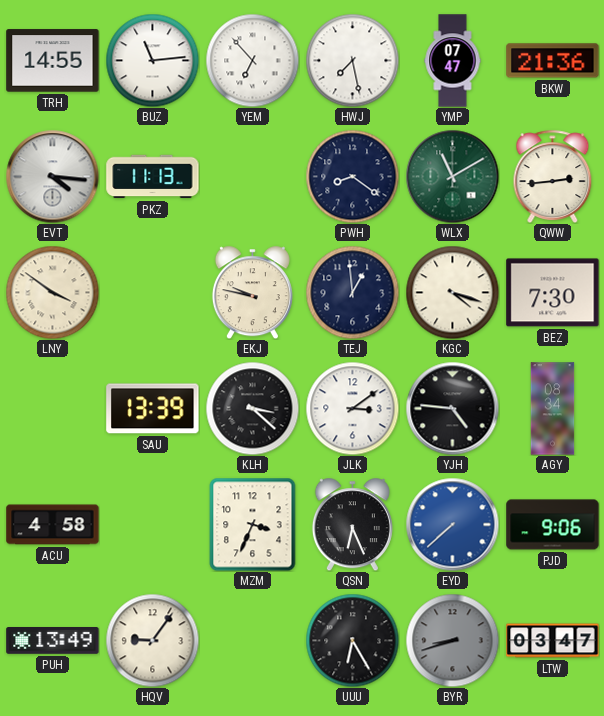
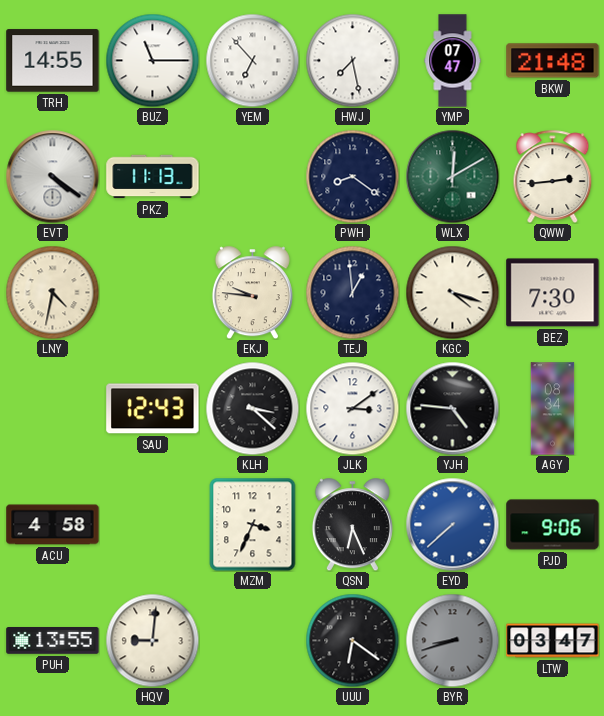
BUZ: 11:14 -> 11:15 (152, 60)
BKW: 21:36 -> 21:48 (553, 61)
EVT: 4:16 -> 4:21 (52, 176)
WLX: 11:10 -> 12:10 (452, 176)
LNY: 3:51 -> 4:32 (52, 292)
EKJ: 9:47 -> 9:46 (252, 292)
SAU: 13:39 -> 12:43 (153, 409)
PUH: 13:49 -> 13:55 (53, 641)
HQV: 9:06 -> 9:01 (152, 640)
UUU: 6:25 -> 6:21 (352, 640)
